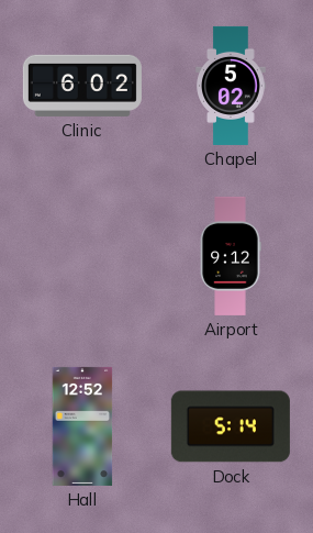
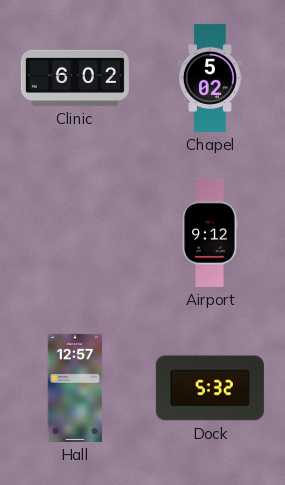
Hall: 12:52 -> 12:57 (75, 388)
Dock: 5:14 -> 5:32 (210, 388)
